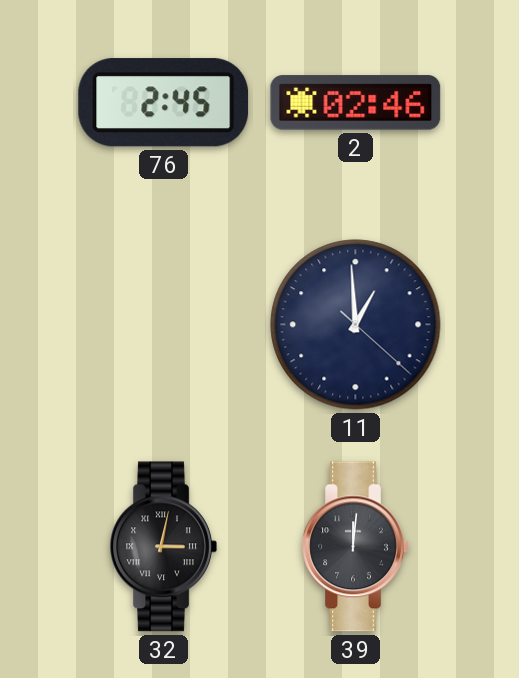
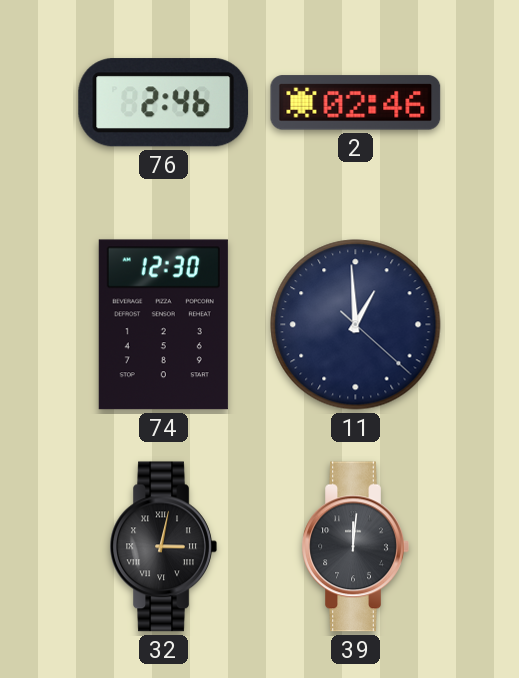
76: 2:45 -> 2:46 (164, 103)
74: none -> 12:30 (163, 325)
